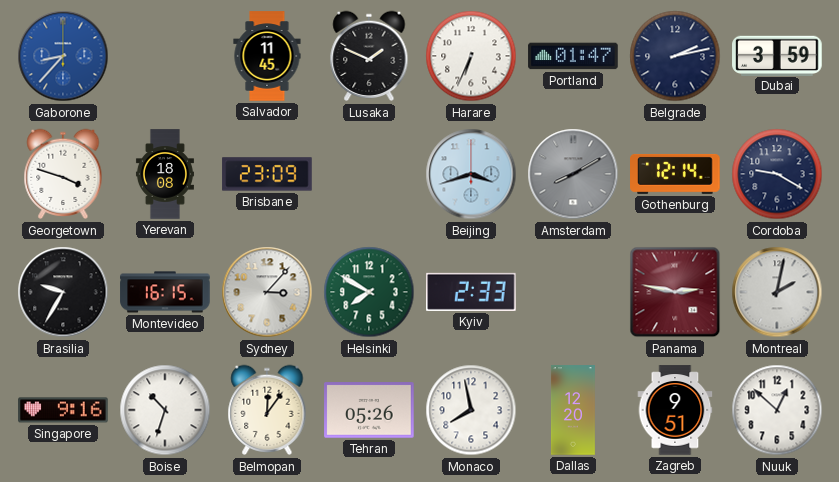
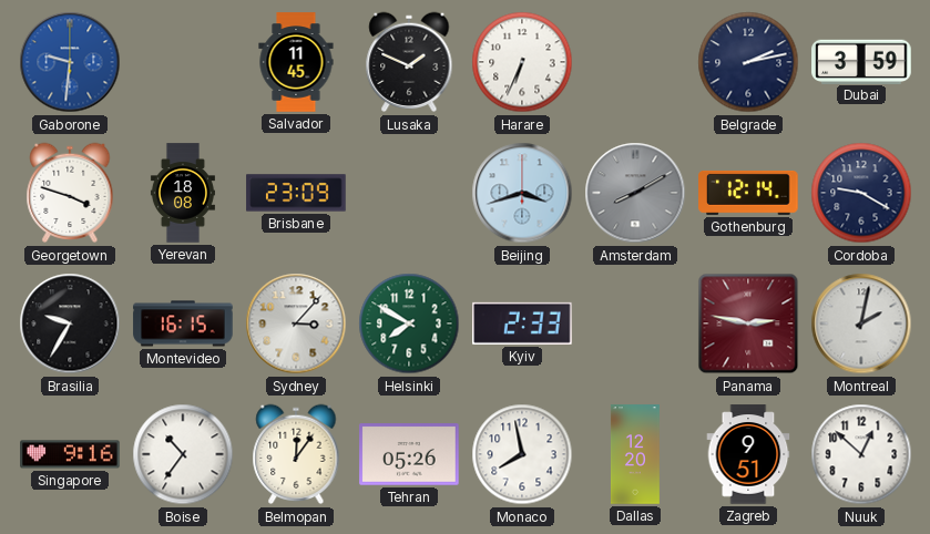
Gaborone: 8:37 -> 9:31 (70, 62)
Portland: 01:47 -> none (573, 56)
Boise: 10:33 -> 10:36 (183, 454)
